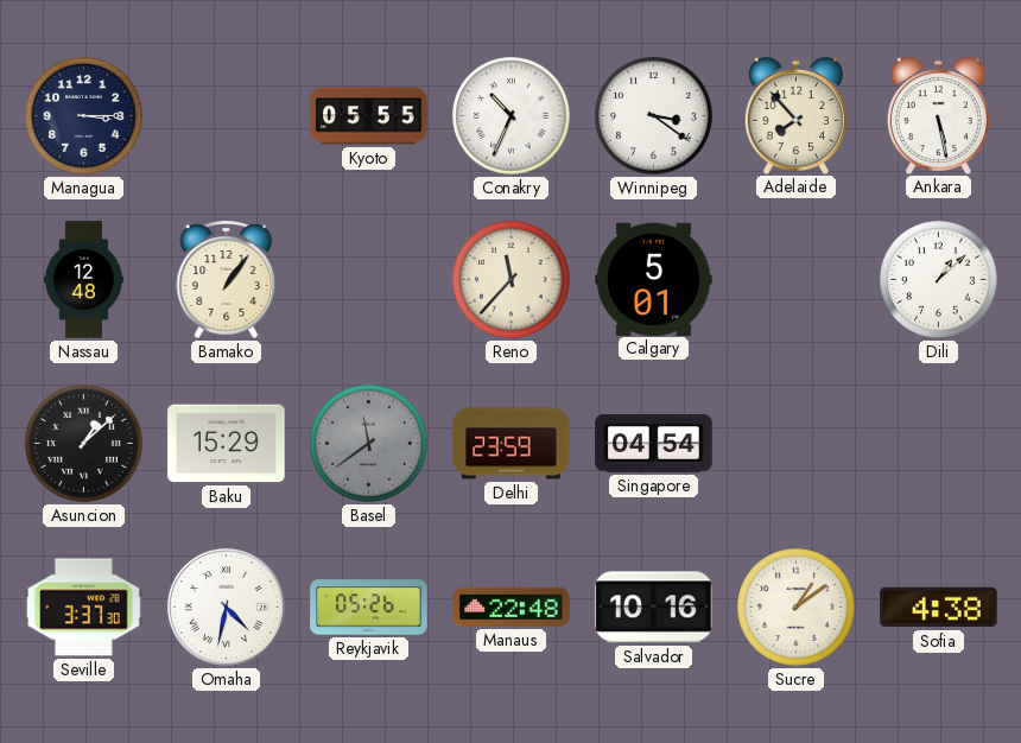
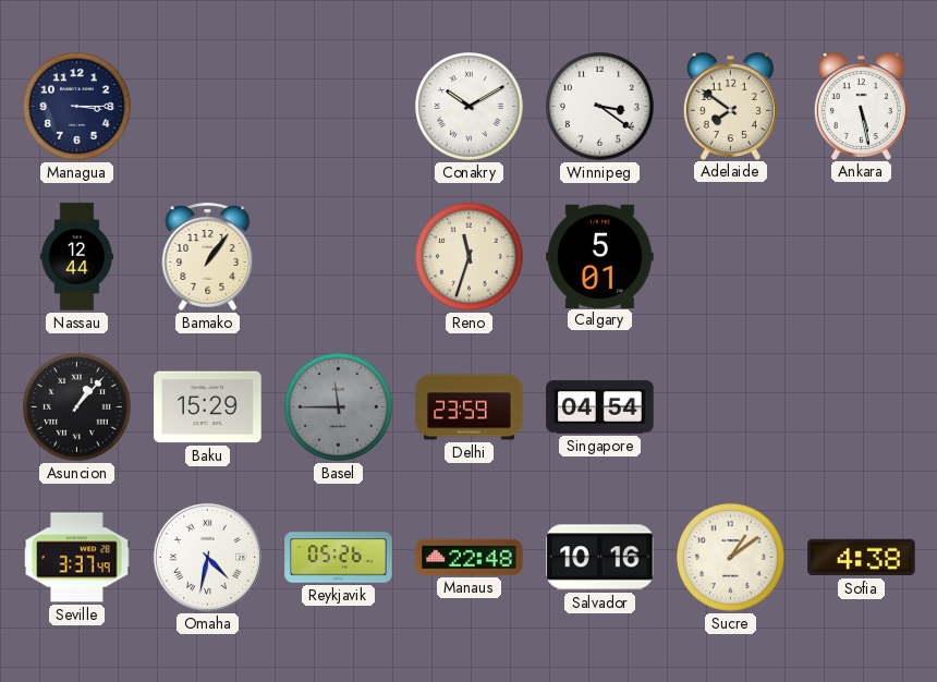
Kyoto: 05:55 -> none (369, 116)
Conakry: 10:34 -> 10:10 (470, 107)
Adelaide: 7:53 -> 7:51 (730, 106)
Nassau: 12:48 -> 12:44 (76, 257)
Reno: 11:37 -> 11:33 (470, 257)
Dili: 1:08 -> none (939, 280)
Asuncion: 1:08 -> 1:07 (77, 407)
Basel: 11:39 -> 11:45 (339, 407)
Seville: 3:37:30 -> 3:37:49 (77, 558)
